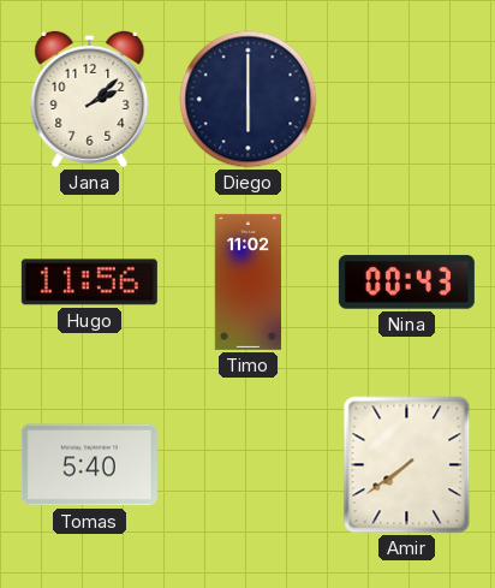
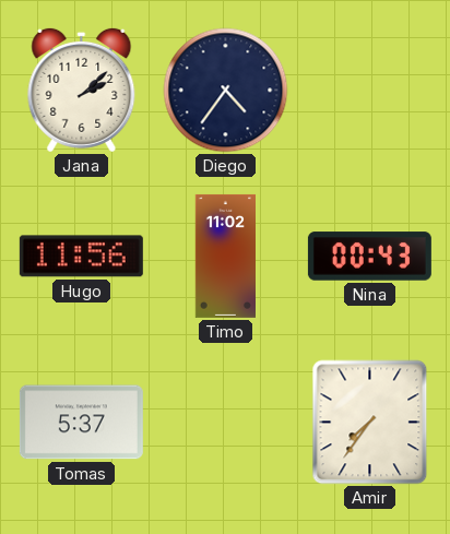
Diego: 6:00 -> 4:36 (226, 91)
Tomas: 5:40 -> 5:37 (81, 423)
Amir: 7:39 -> 7:36 (370, 423)
